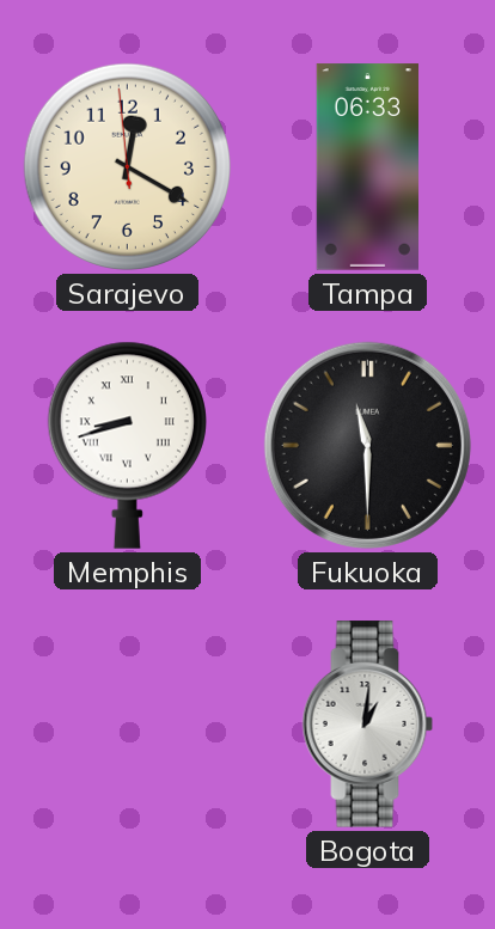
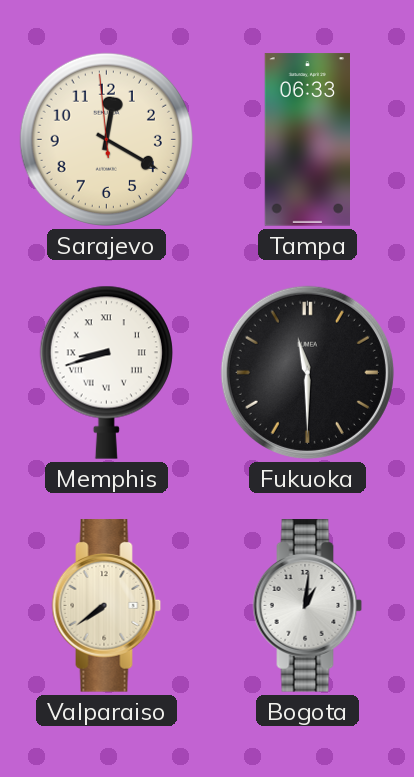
Valparaiso: none -> 7:39 (107, 606)
